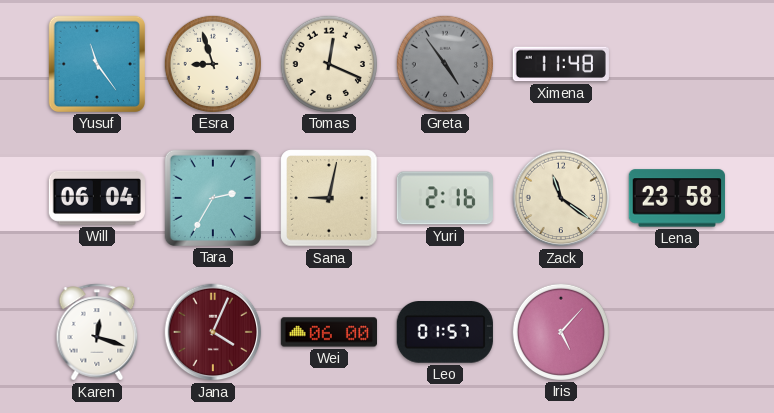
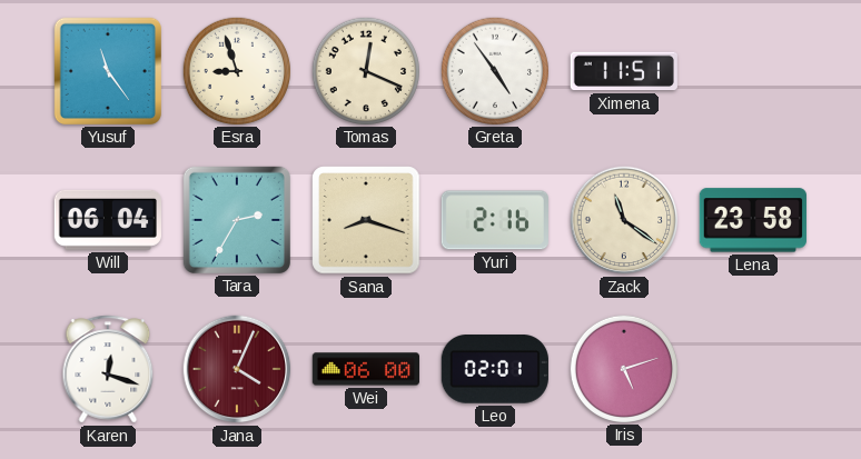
Greta dial: grey -> white (495, 70)
Ximena: 11:48 -> 11:51 (624, 71)
Sana: 9:02 -> 8:18 (366, 220)
Leo: 01:57 -> 02:01 (495, 370)
Iris: 5:07 -> 5:12 (624, 368)
